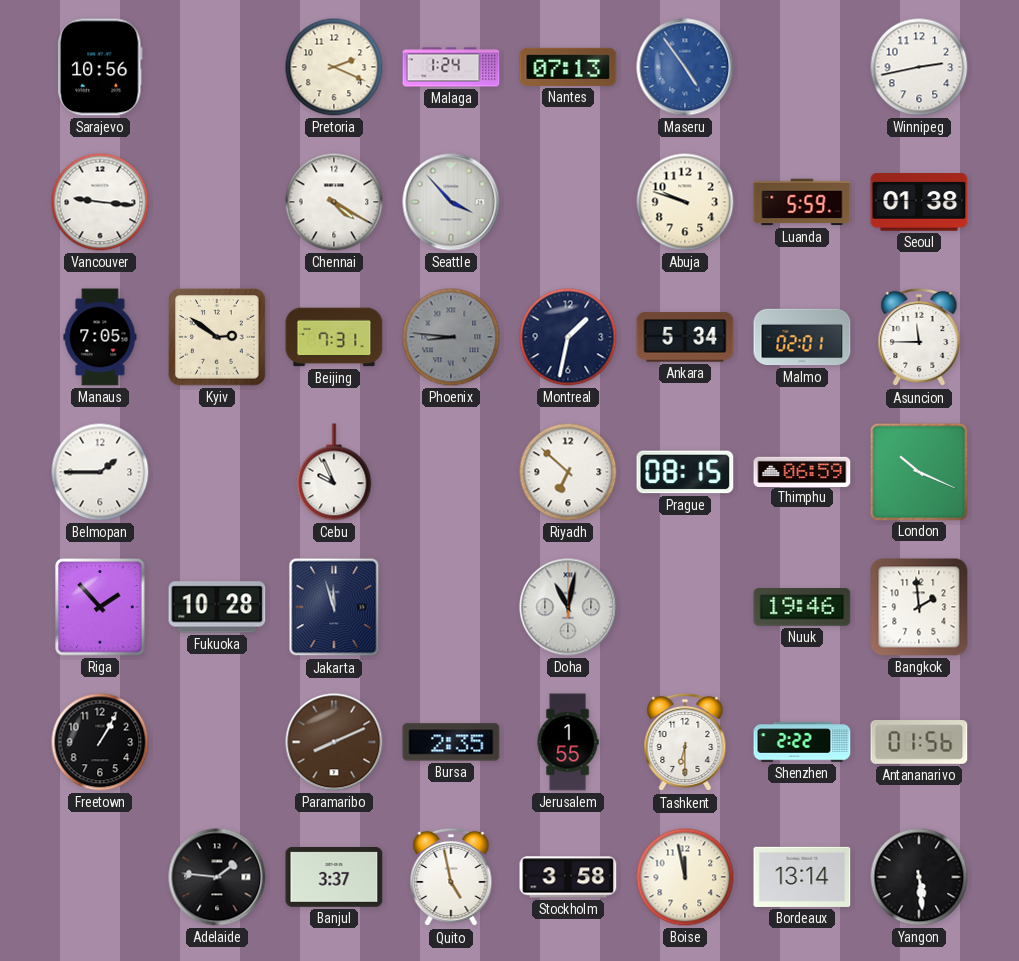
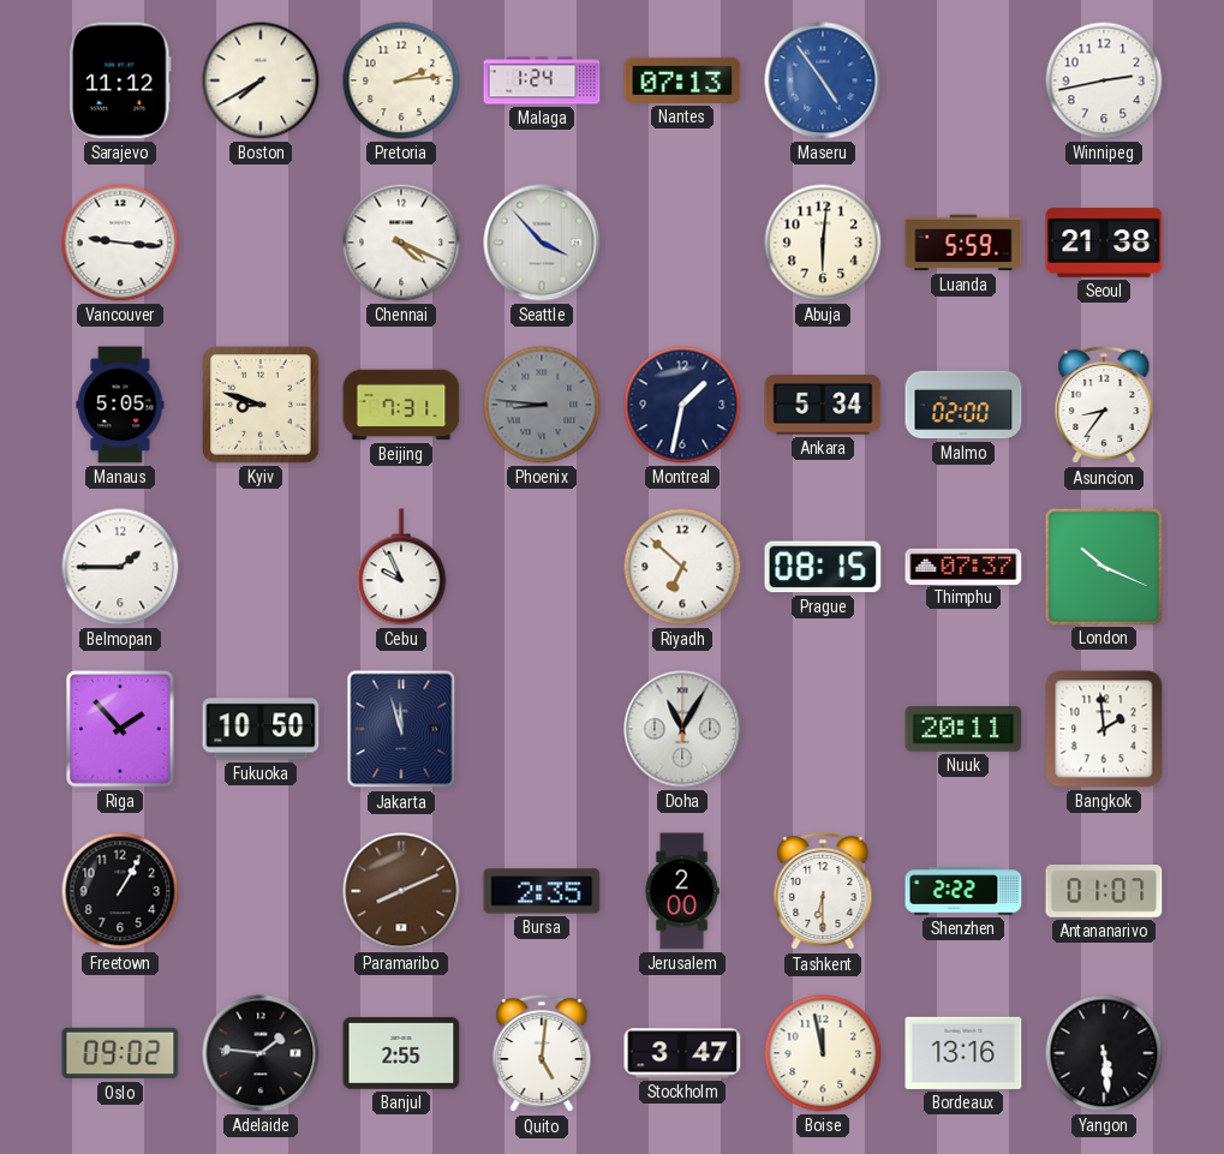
Sarajevo: 10:56 -> 11:12 (121, 80)
Boston: none -> 7:40 (261, 80)
Pretoria: 2:19 -> 2:14 (401, 80)
Chennai: 4:20 -> 4:19 (401, 243)
Abuja: 9:48 -> 6:01 (823, 243)
Seoul: 01:38 -> 21:38 (1104, 243)
Manaus: 7:05 -> 5:05 (120, 405)
Kyiv: 2:51 -> 8:48 (261, 405)
Malmo: 02:01 -> 02:00 (963, 405)
Asuncion: 11:45 -> 8:36 (1104, 405)
Thimphu: 06:59 -> 07:37 (963, 566)
Fukuoka: 10:28 -> 10:50 (261, 729)
Doha: 11:02 -> 11:05 (682, 729)
Nuuk: 19:46 -> 20:11 (963, 729)
Jerusalem: 1:55 -> 2:00 (682, 891)
Antananarivo: 01:56 -> 01:07 (1104, 891)
Oslo: none -> 09:02 (120, 1053)
Banjul: 3:37 -> 2:55 (401, 1054)
Quito: 4:58 -> 5:01 (542, 1053)
Stockholm: 3:58 -> 3:47 (682, 1053)
Bordeaux: 13:14 -> 13:16 (963, 1053)
